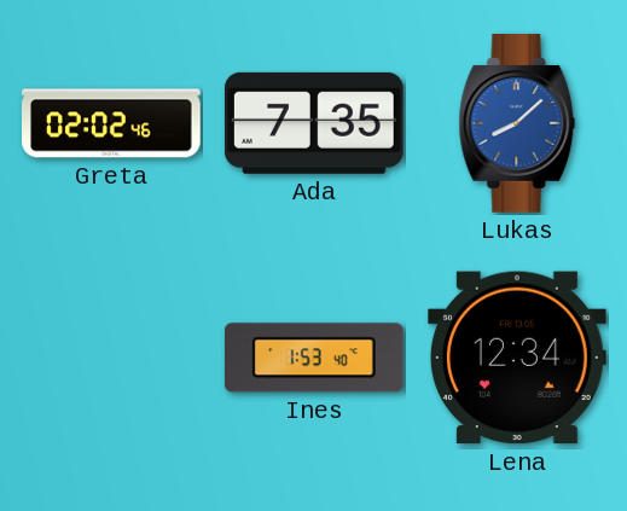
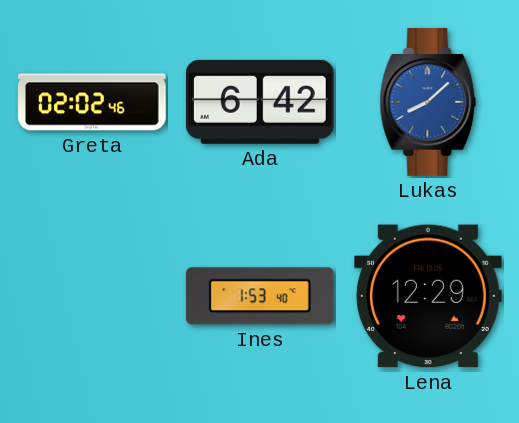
Ada: 7:35 -> 6:42 (260, 102)
Lena: 12:34 -> 12:29 (429, 296)
